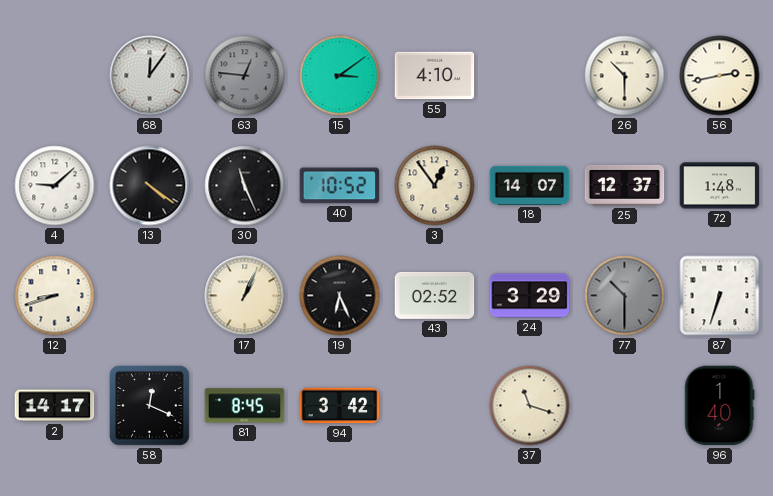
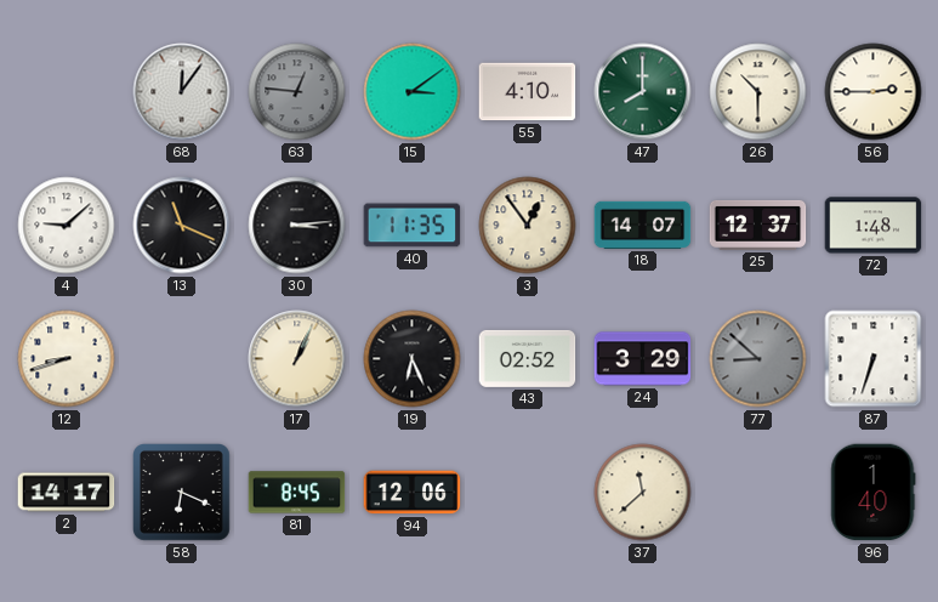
47: none -> 8:00 (643, 92)
56: 2:43 -> 2:45 (874, 92)
13: 4:21 -> 11:19 (182, 226)
30: 11:26 -> 3:14 (297, 226)
40: 10:52 -> 11:35 (413, 226)
77: 10:30 -> 8:52 (758, 359)
58: 12:19 -> 6:19 (182, 493)
94: 3:42 -> 12:06 (413, 493)
37: 11:18 -> 11:38 (643, 493)
